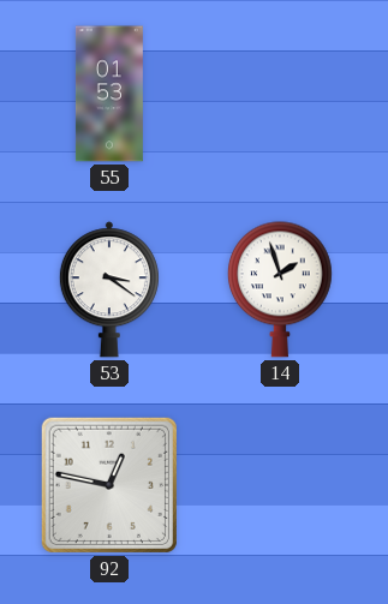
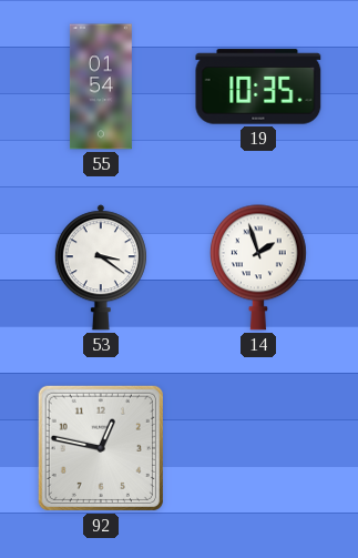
55: 01:53 -> 01:54 (101, 87)
19: none -> 10:35 (258, 87)
